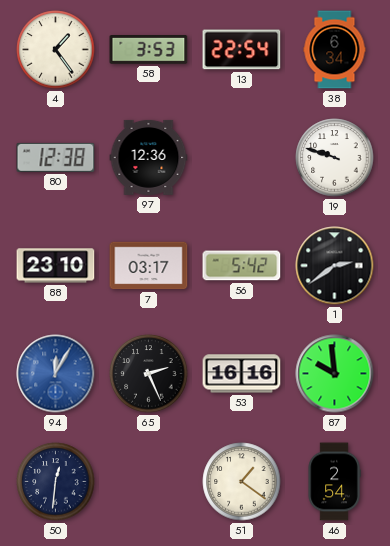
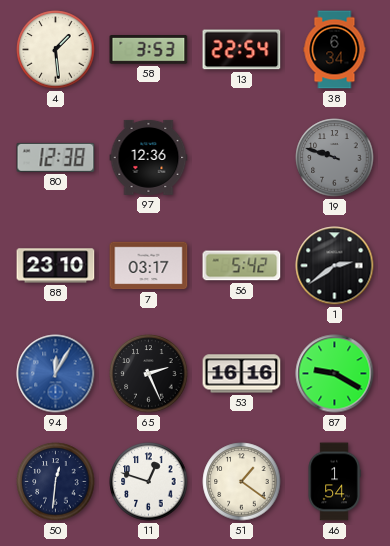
4: 1:24 -> 1:29 (56, 50)
19 dial: white -> grey (335, 158)
87: 9:59 -> 9:20 (335, 374)
11: none -> 12:48 (149, 482)
46: 2:54 -> 1:54 (334, 482)
